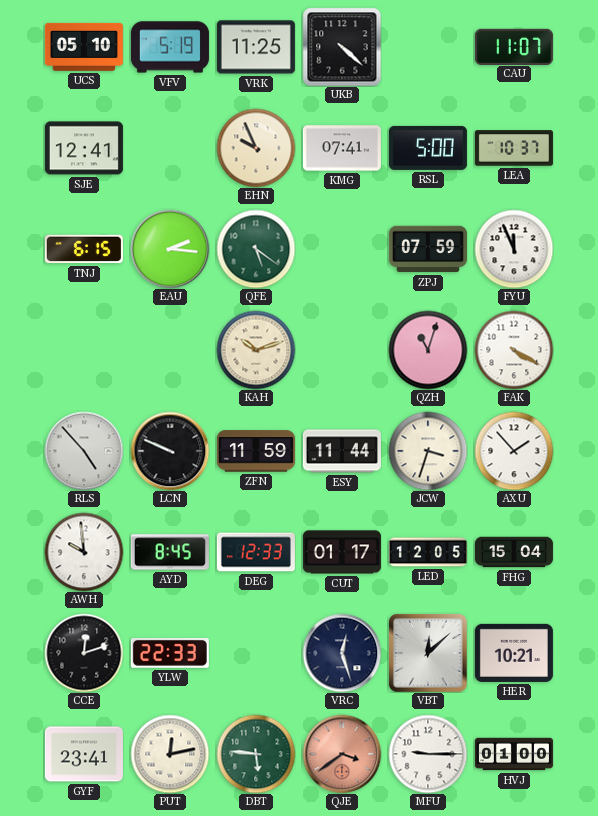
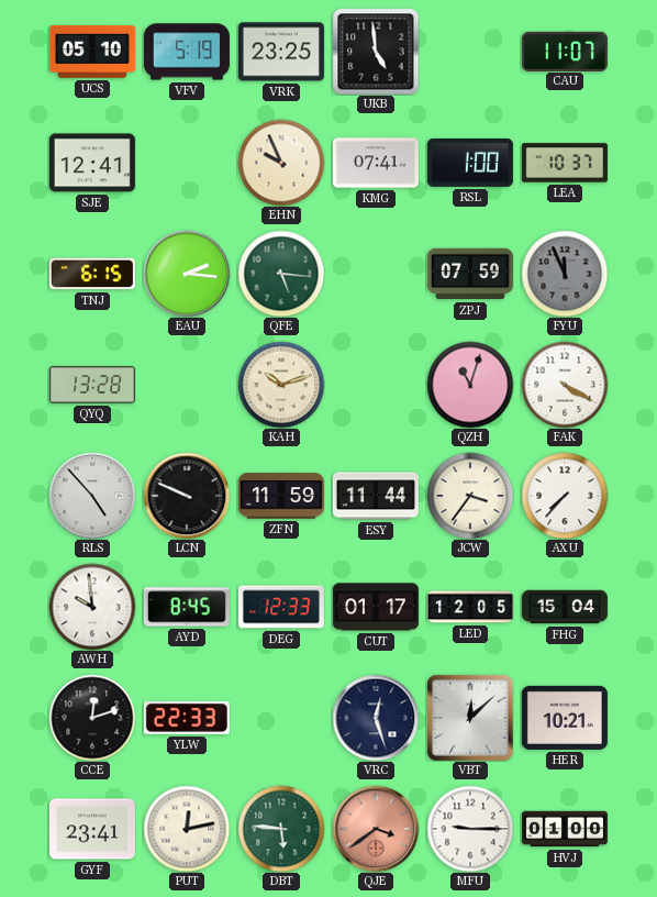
VRK: 11:25 -> 23:25 (281, 52)
UKB: 4:22 -> 4:59 (376, 52)
RSL: 5:00 -> 1:00 (470, 163)
QFE: 5:21 -> 5:16 (281, 274)
FYU dial: white -> grey (565, 274)
QYQ: none -> 13:28 (92, 385)
JCW: 3:33 -> 3:36 (470, 496)
AXU: 1:53 -> 7:37 (565, 496)
